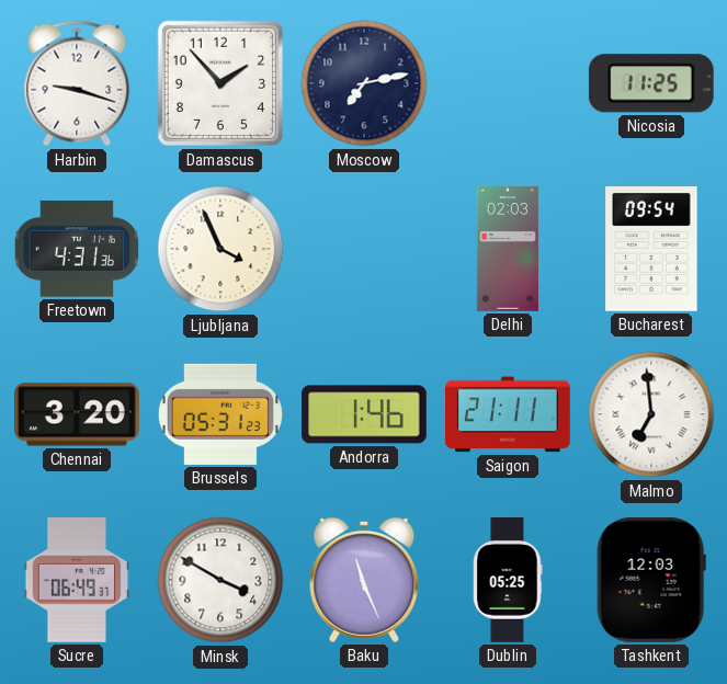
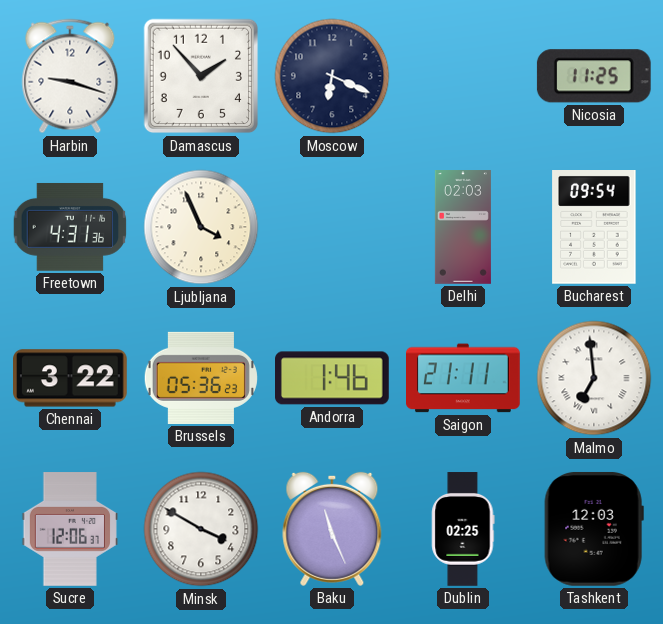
Moscow: 7:13 -> 6:19 (332, 76)
Chennai: 3:20 -> 3:22 (71, 378)
Brussels: 05:31 -> 05:36 (201, 378)
Sucre: 06:49 -> 12:06 (70, 529)
Dublin: 05:25 -> 02:25 (463, 529)
